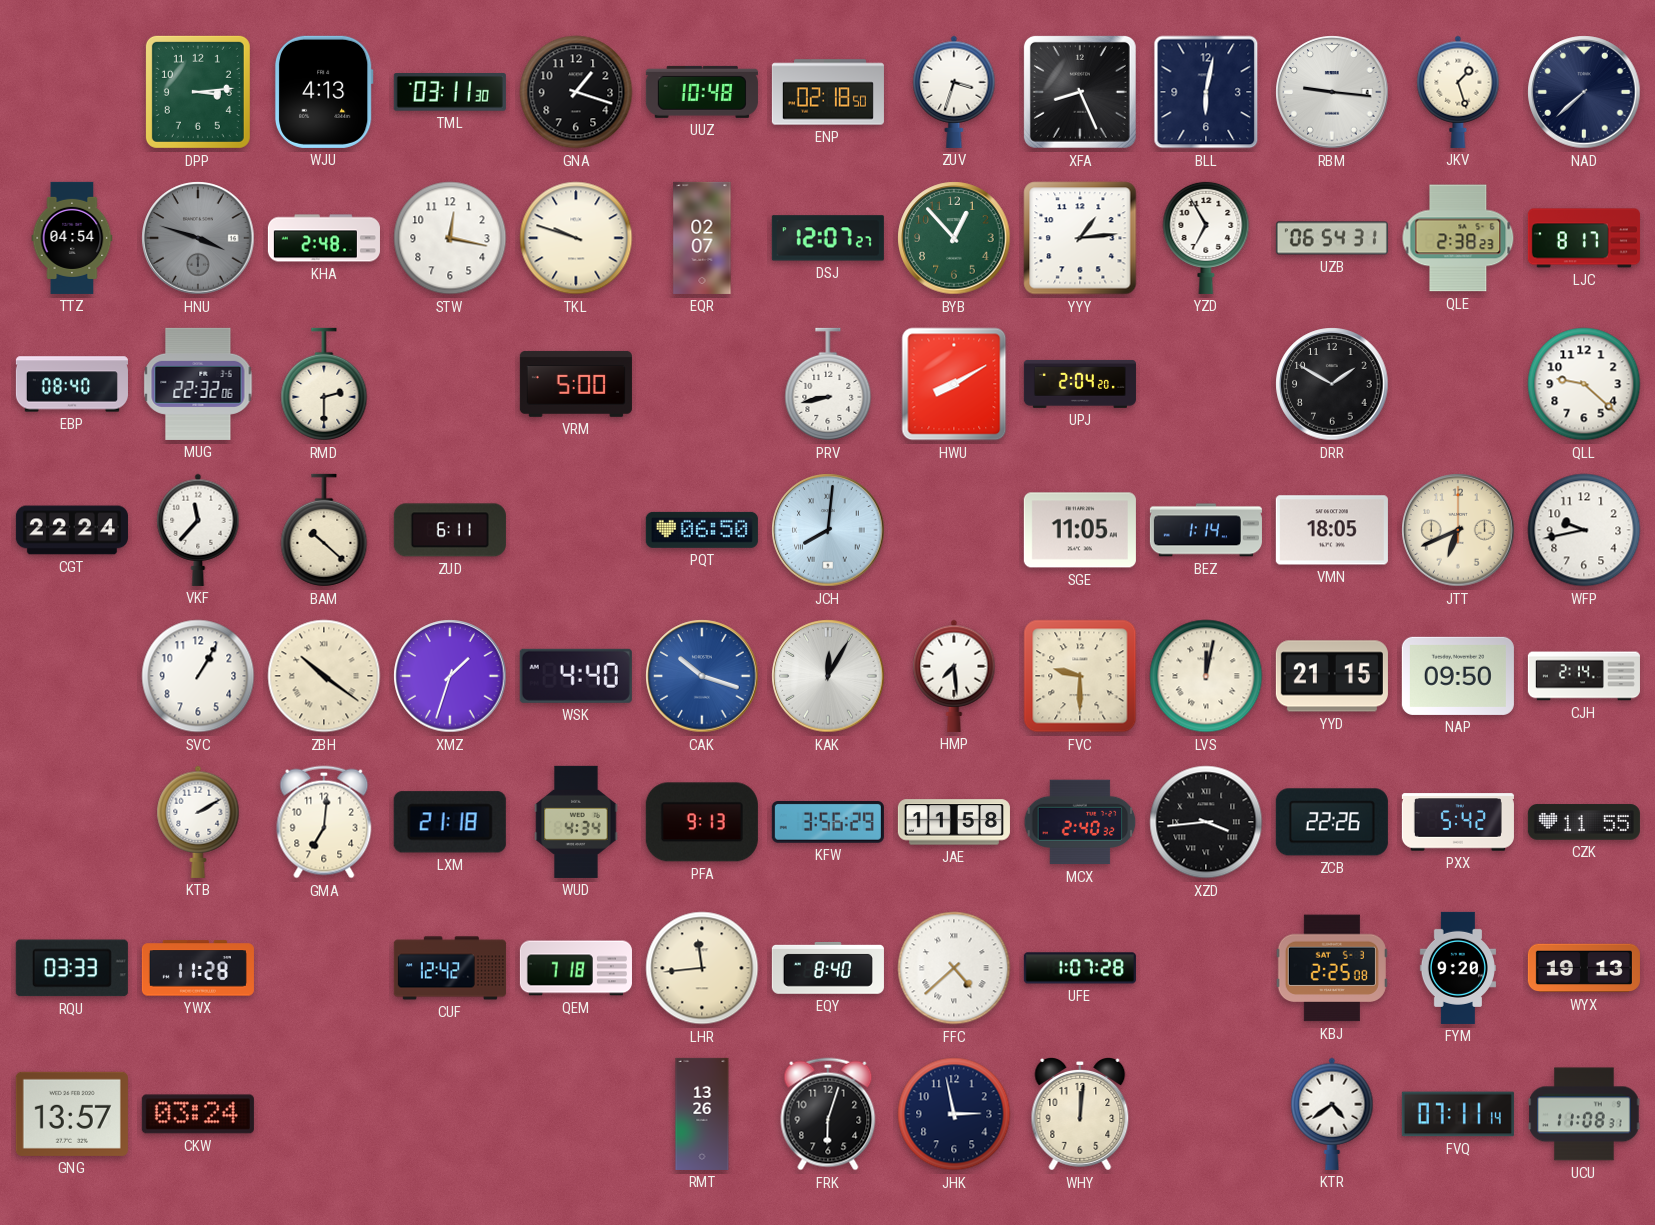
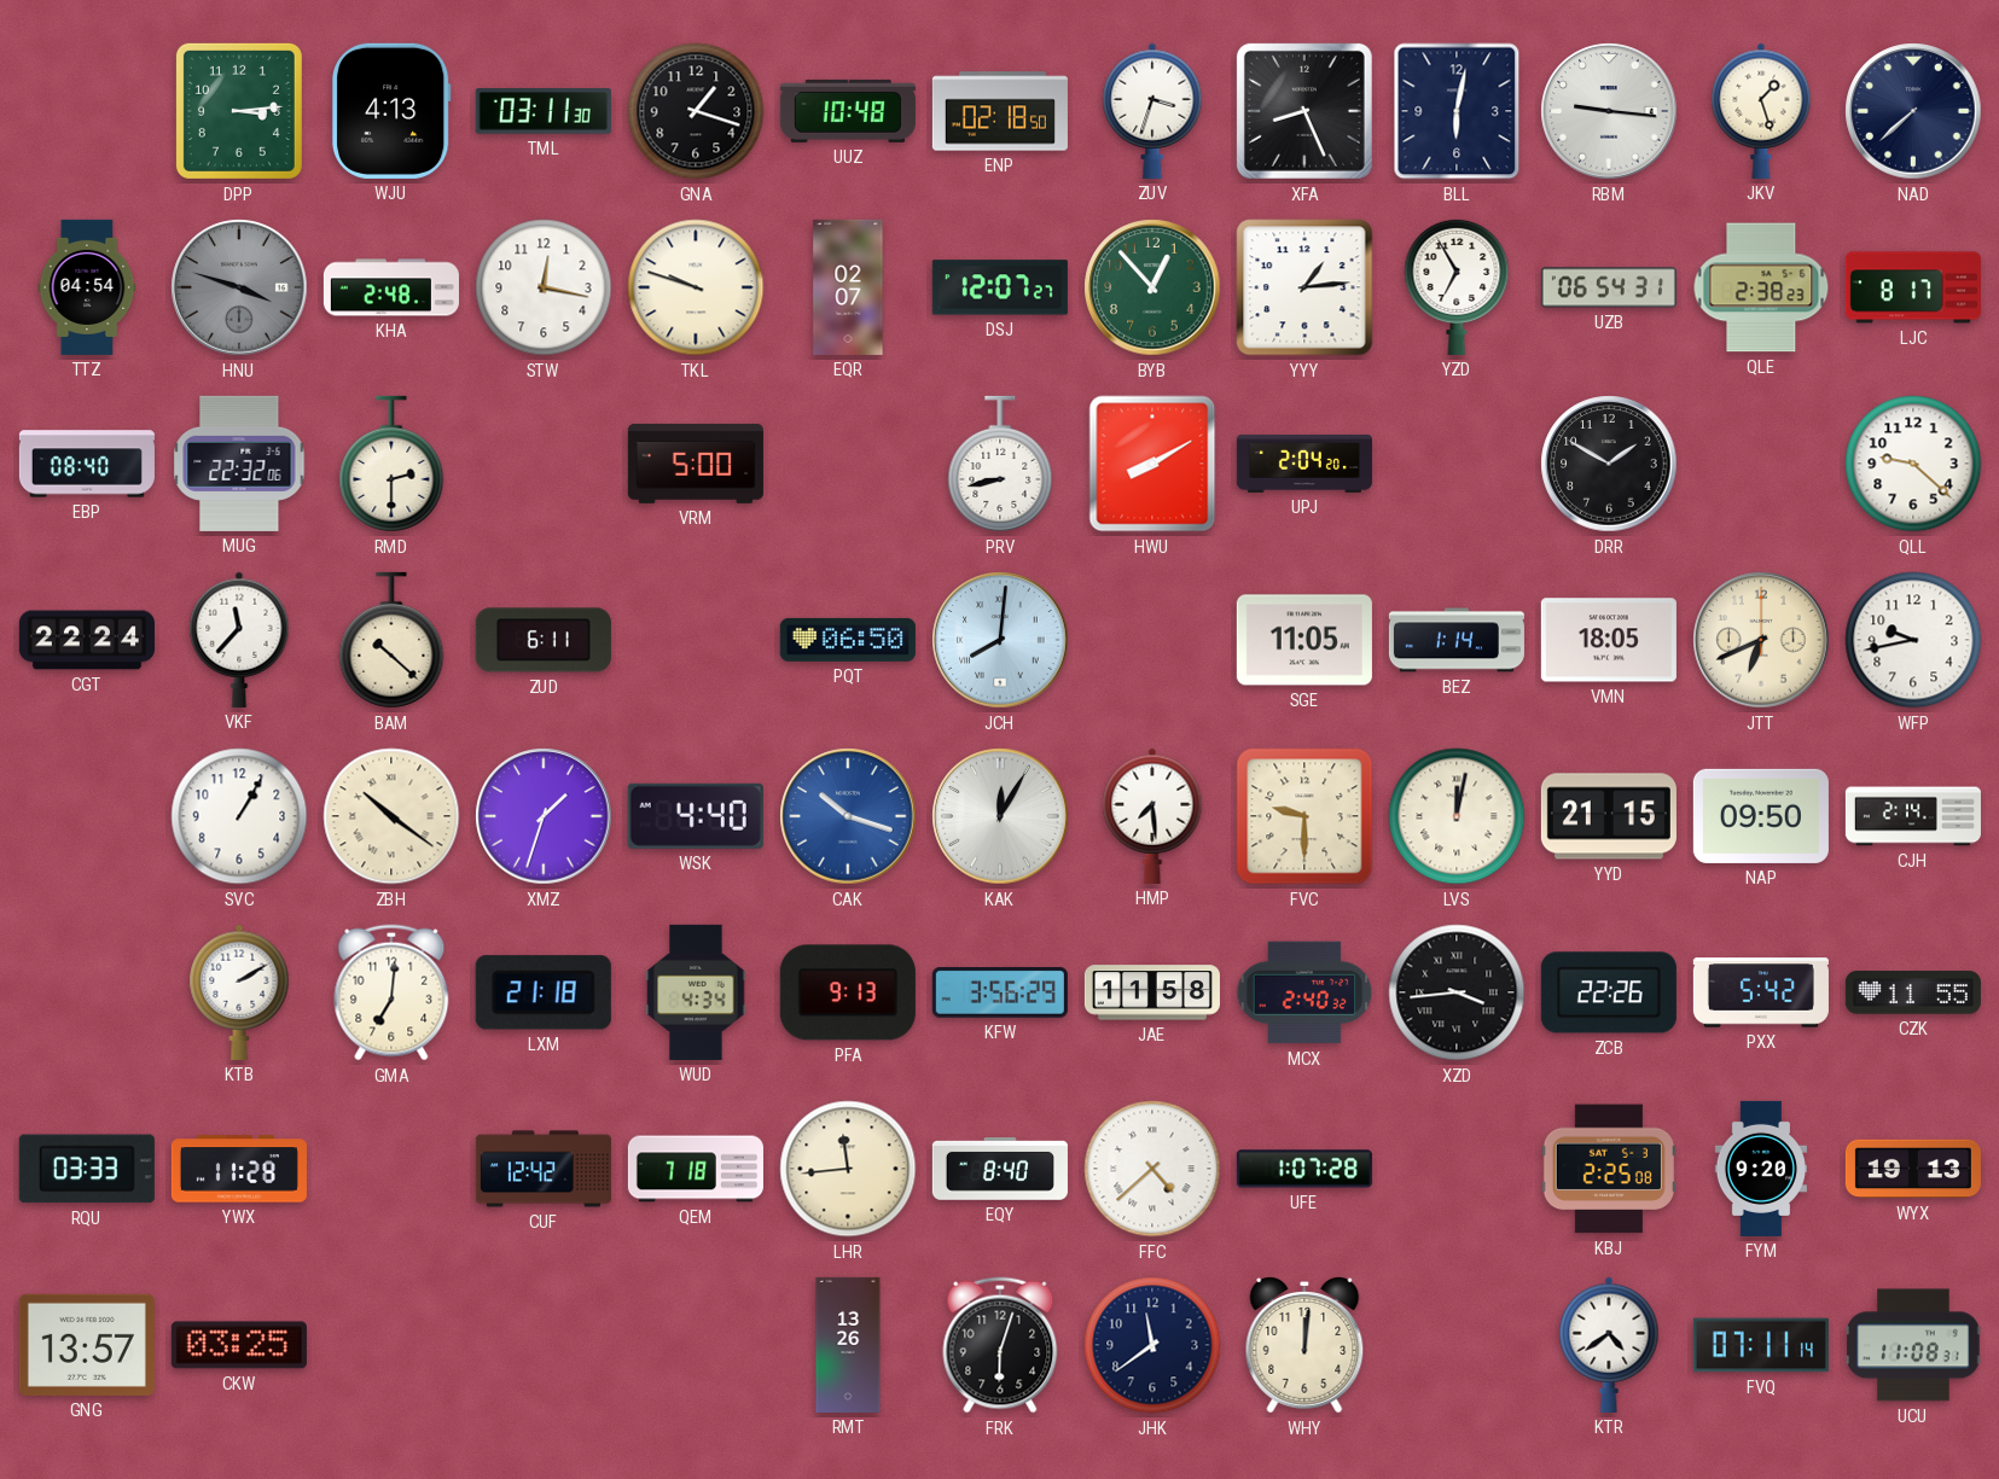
CKW: 03:24 -> 03:25 (239, 1345)
JHK: 2:58 -> 11:39 (1152, 1345)
